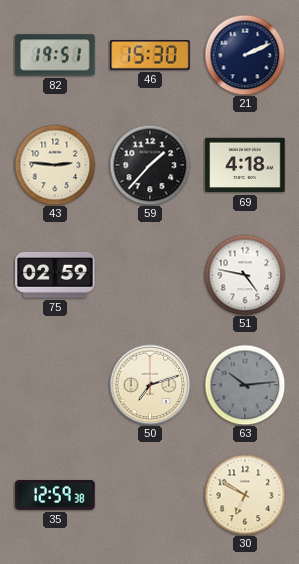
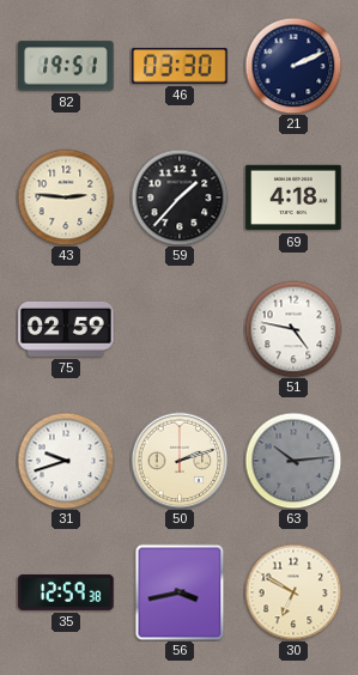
46: 15:30 -> 03:30 (180, 66)
31: none -> 9:42 (66, 461)
50: 7:12 -> 2:12 (180, 461)
56: none -> 3:43 (180, 592)
